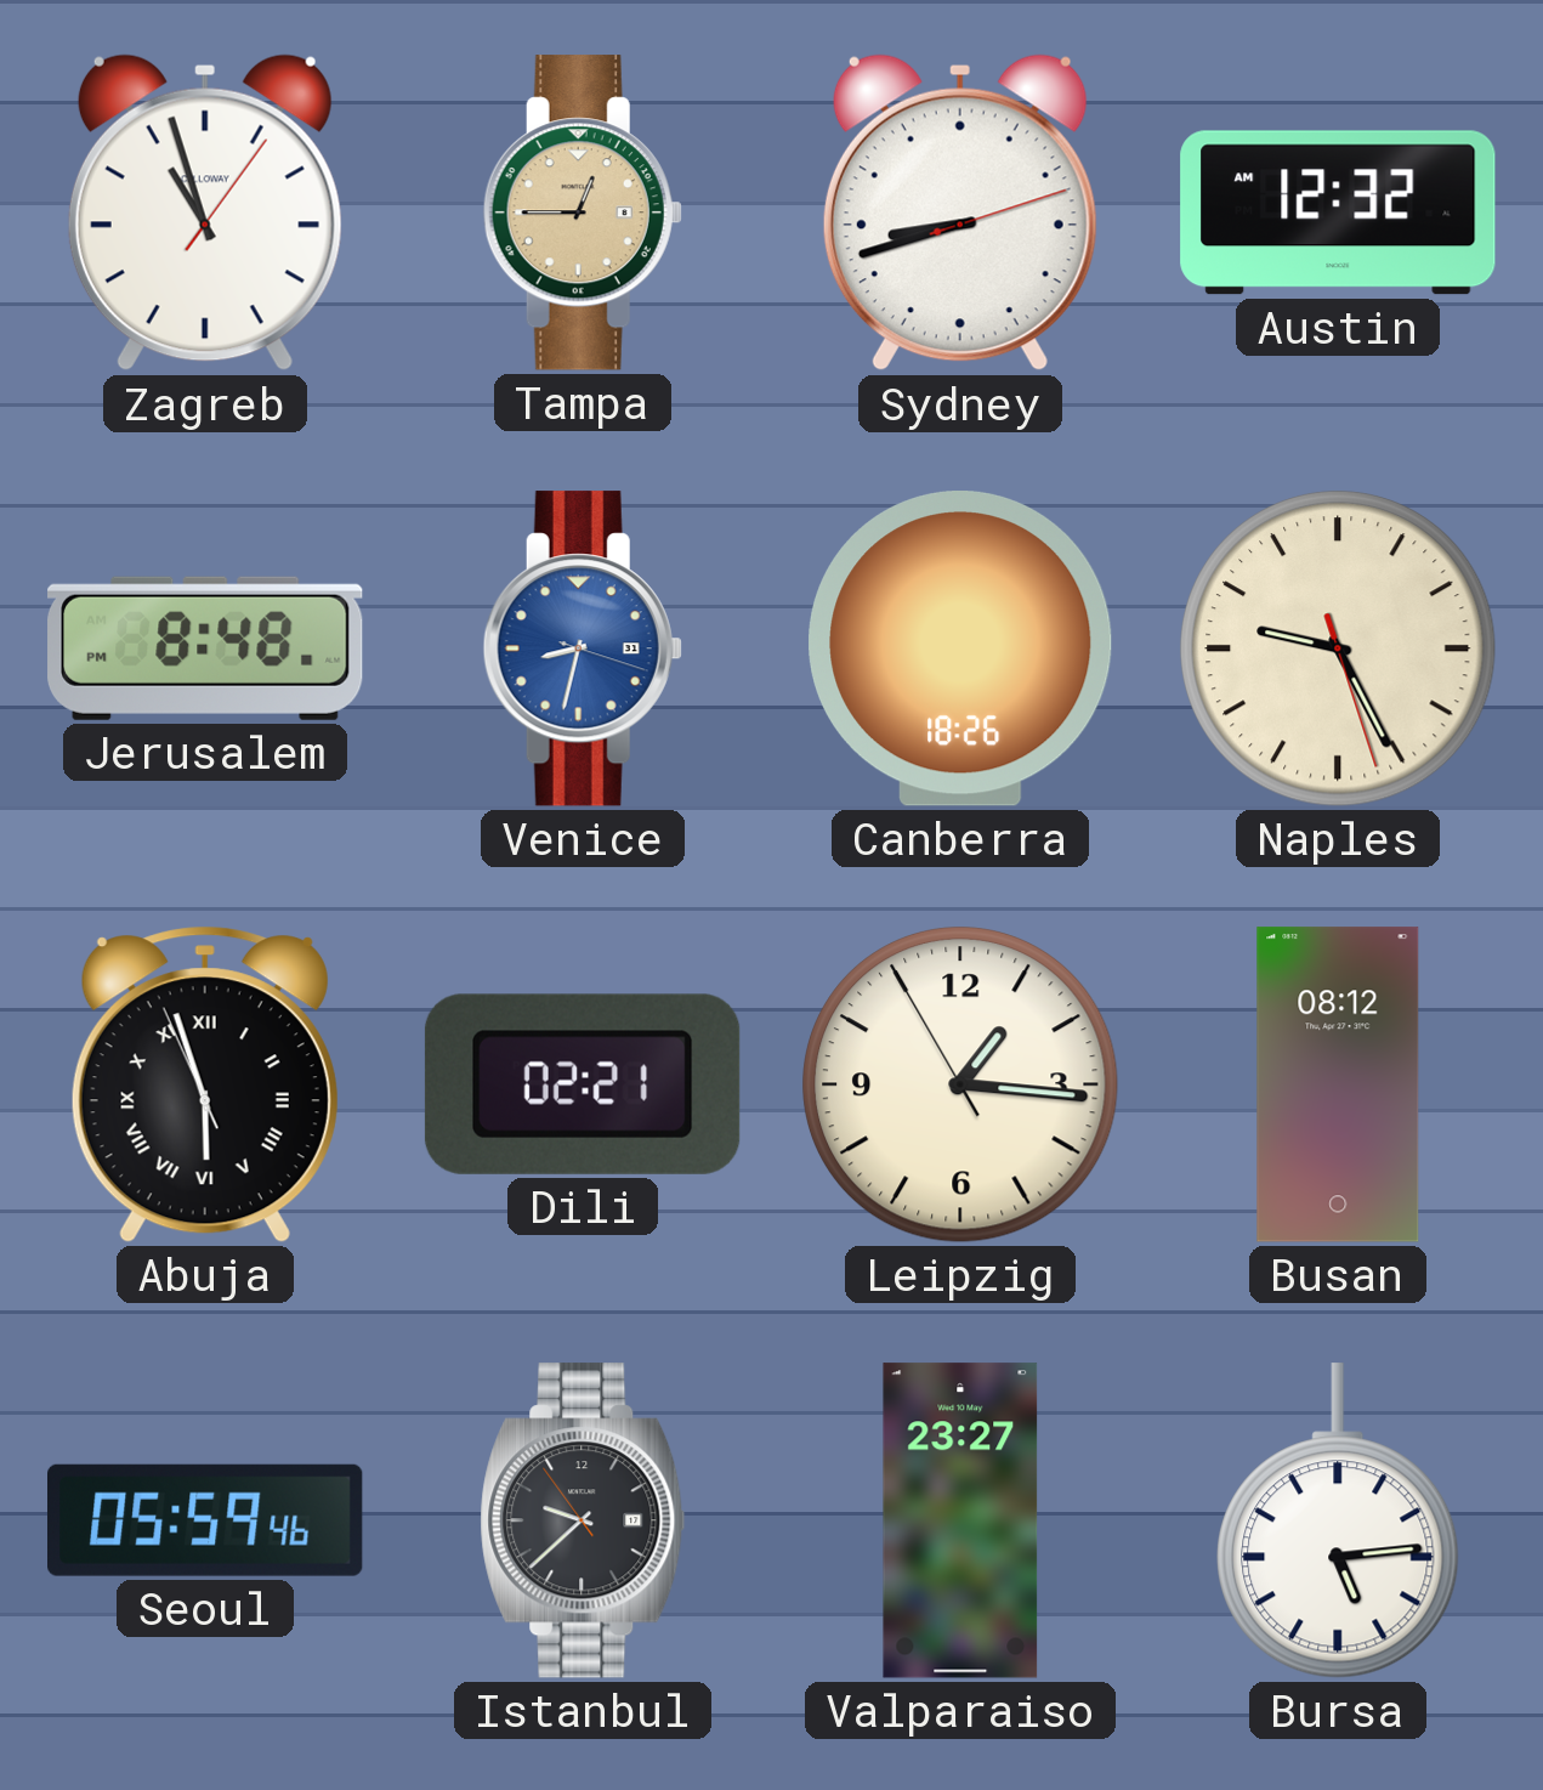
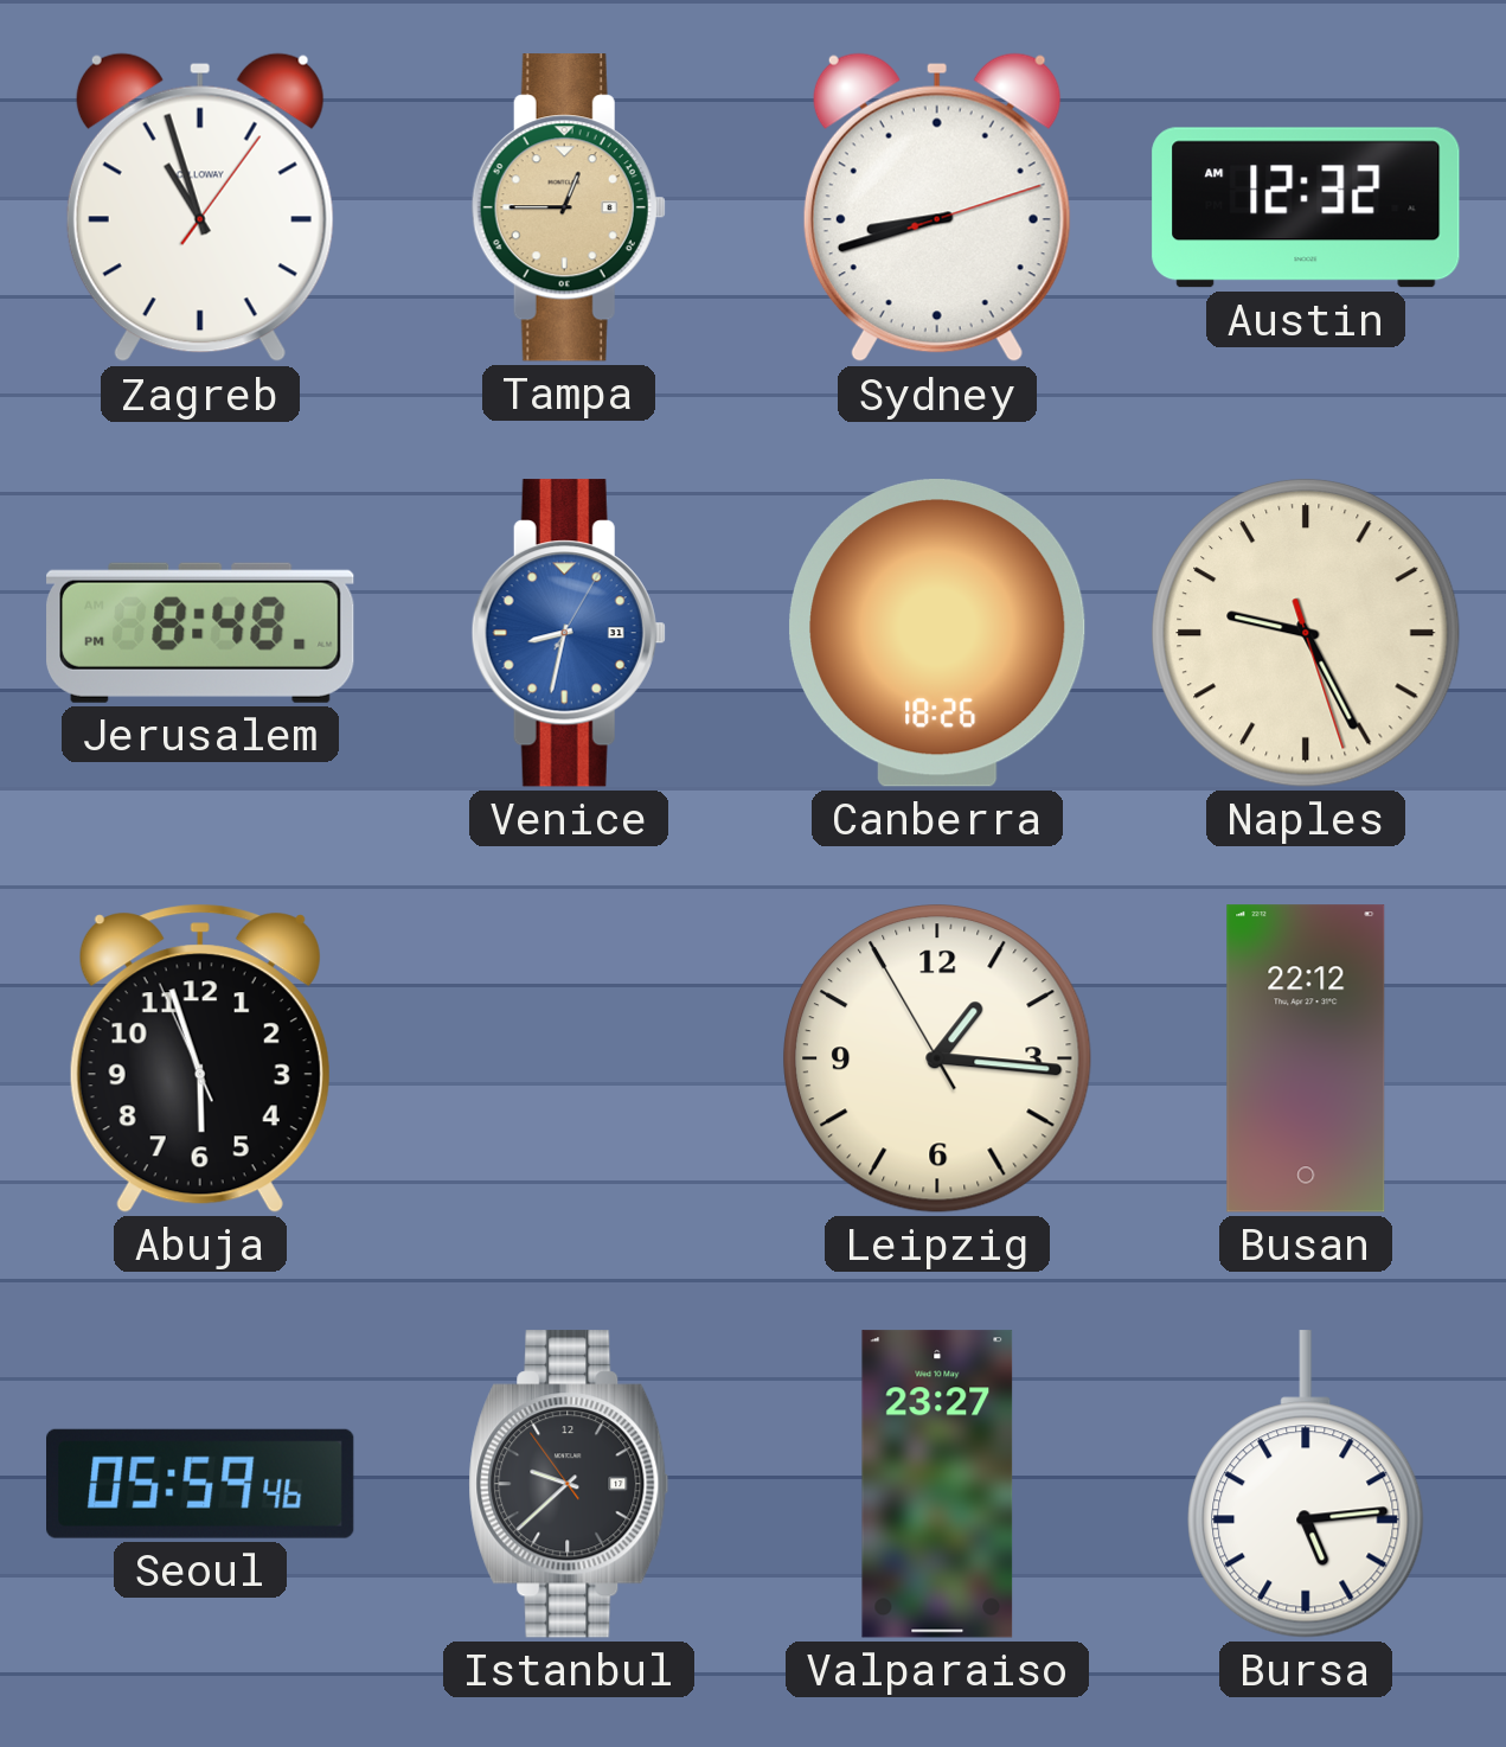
Venice: 8:32:18 -> 8:32:05 (569, 633)
Abuja numerals: Roman -> Arabic (200, 1058)
Dili: 02:21 -> none (583, 1084)
Busan: 08:12 -> 22:12 (1306, 1058)
